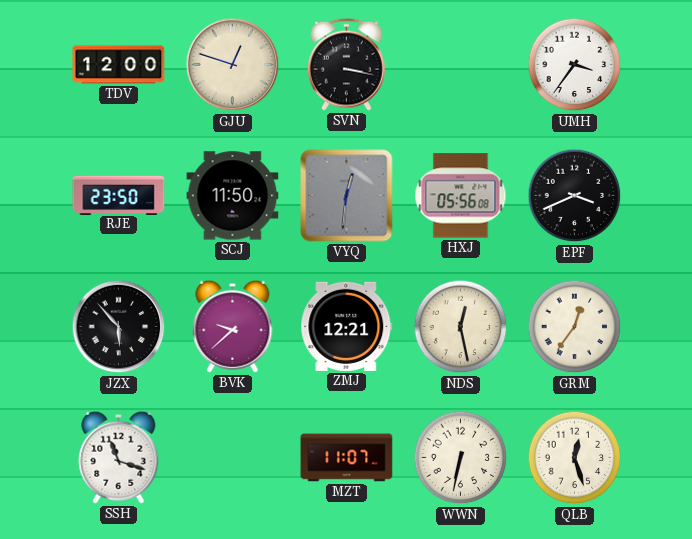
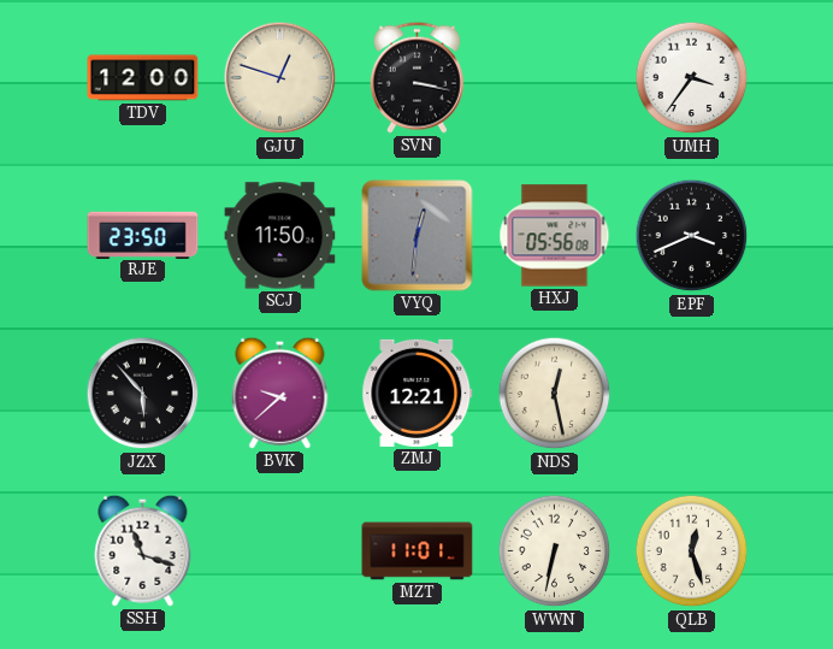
GRM: 12:36 -> none (575, 327)
MZT: 11:07 -> 11:01 (418, 551)
